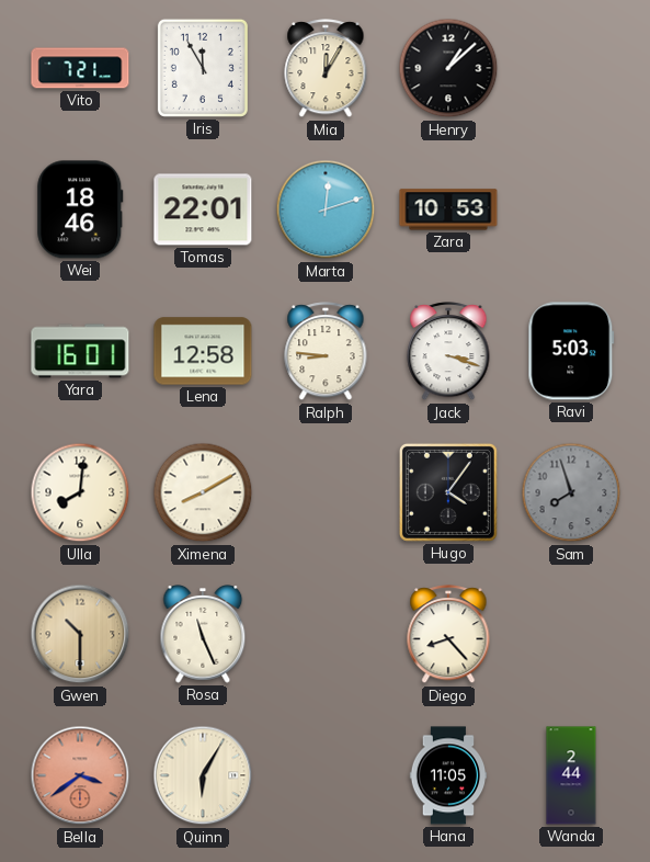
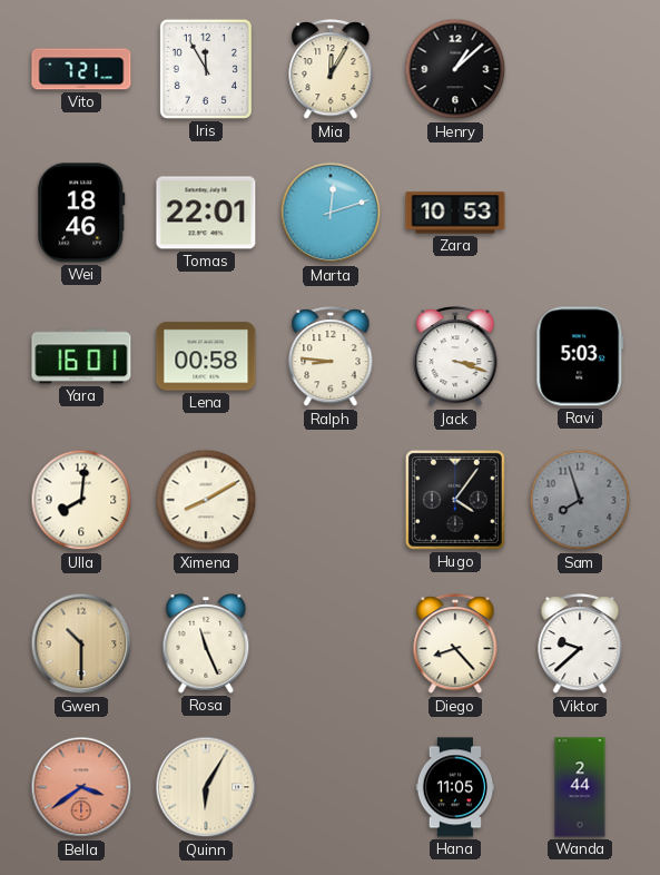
Lena: 12:58 -> 00:58 (206, 356)
Viktor: none -> 9:38 (580, 645)
